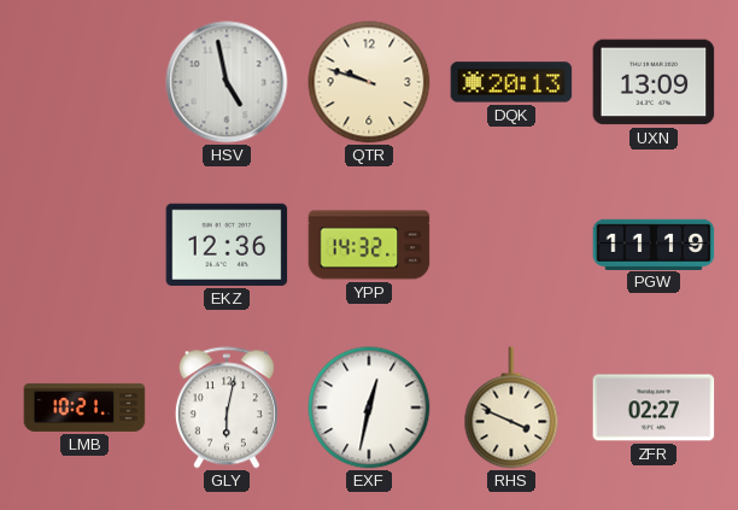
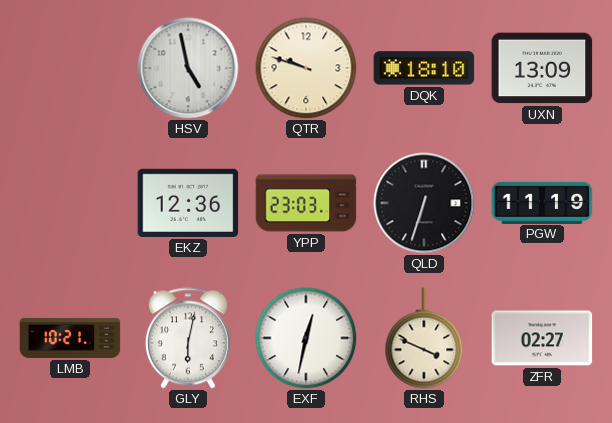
DQK: 20:13 -> 18:10 (424, 68)
YPP: 14:32 -> 23:03 (306, 203)
QLD: none -> 6:33 (424, 203)
